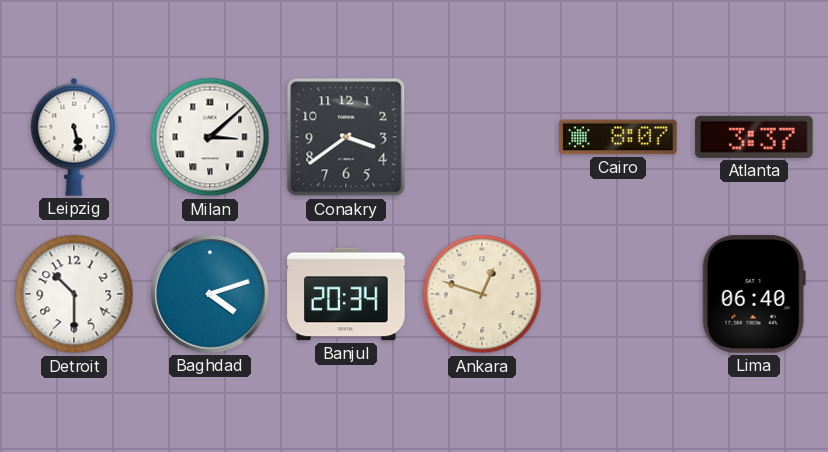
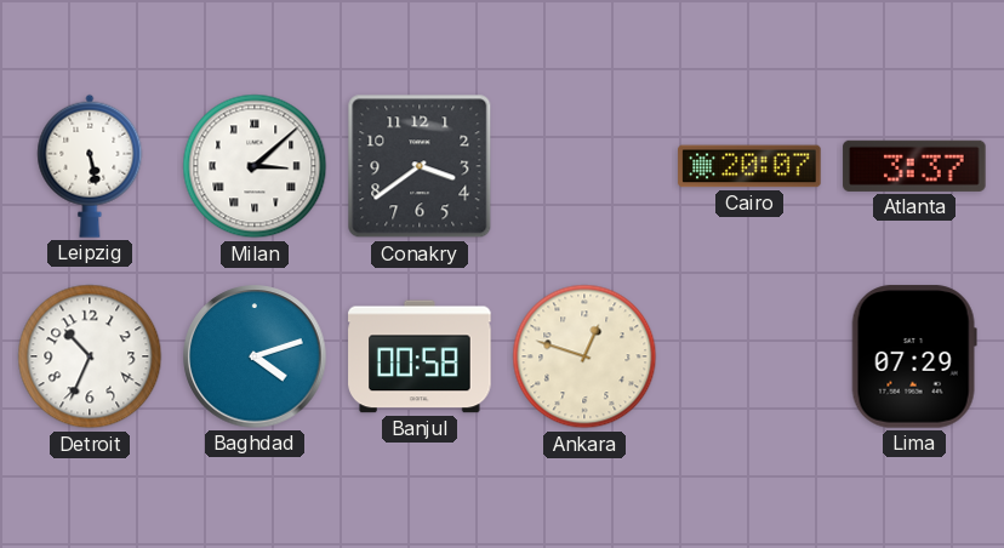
Cairo: 8:07 -> 20:07 (749, 166)
Detroit: 10:30 -> 10:34 (90, 356)
Banjul: 20:34 -> 00:58 (420, 356)
Lima: 06:40 -> 07:29 (914, 356)
